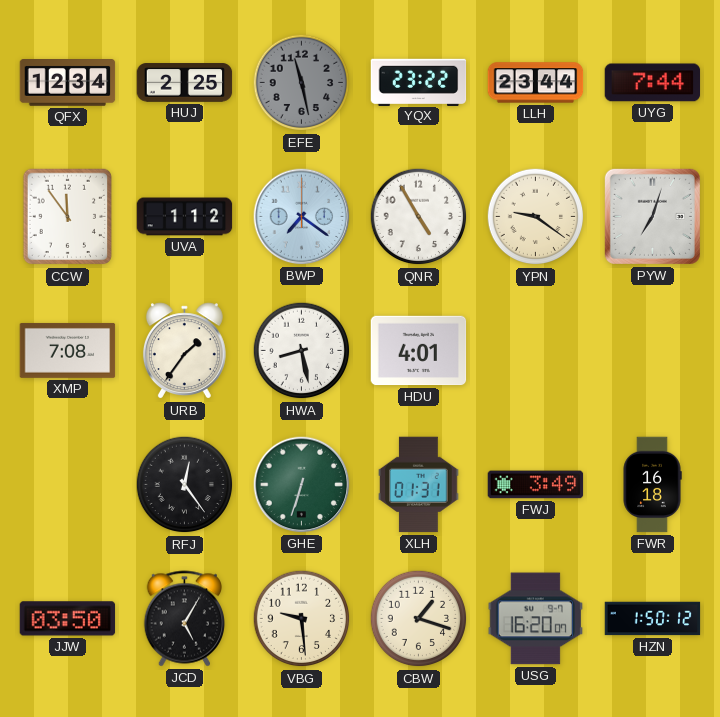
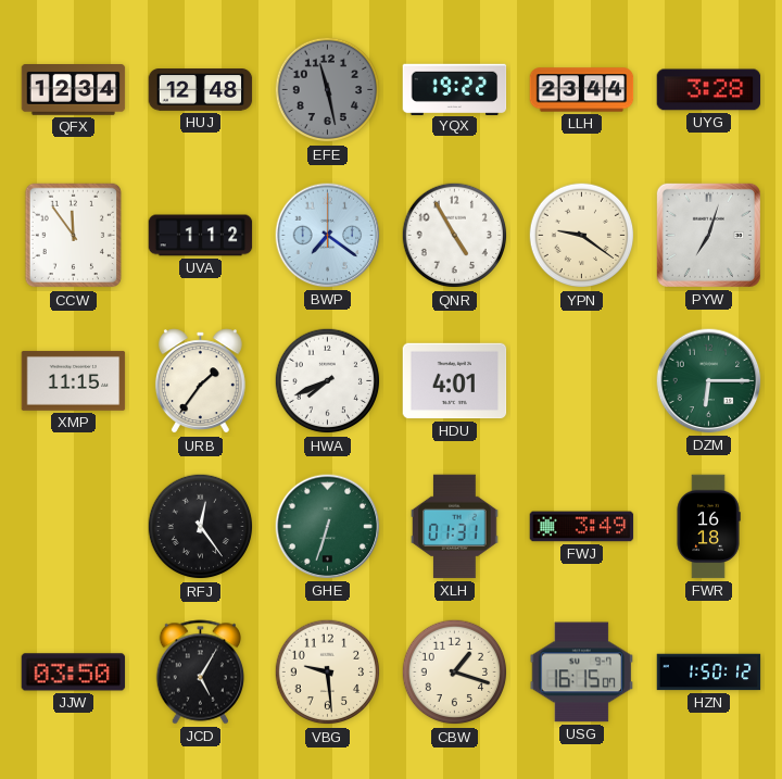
HUJ: 2:25 -> 12:48 (201, 90)
YQX: 23:22 -> 19:22 (455, 89)
UYG: 7:44 -> 3:28 (709, 90)
XMP: 7:08 -> 11:15 (74, 380)
HWA: 8:28 -> 7:41 (328, 381)
DZM: none -> 6:15 (709, 381)
USG: 16:20 -> 16:15 (582, 673)
